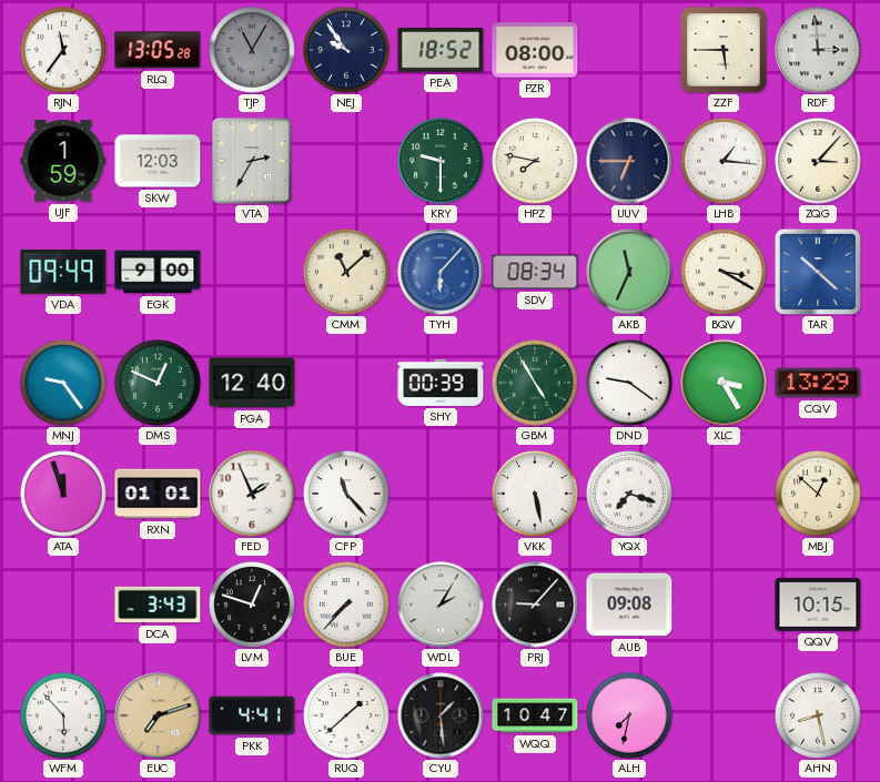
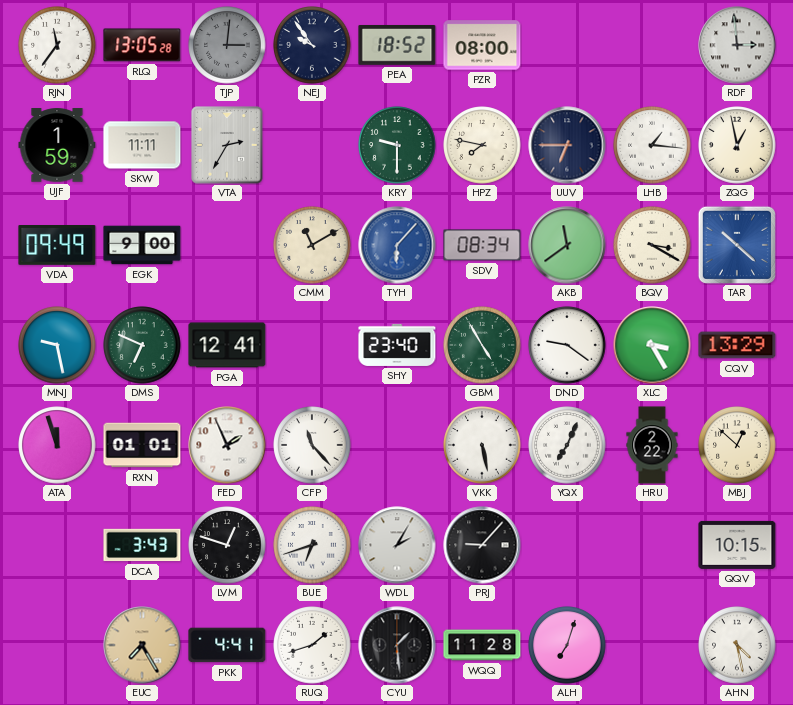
TJP: 11:05 -> 3:01 (227, 45)
ZZF: 5:45 -> none (724, 50)
SKW: 12:03 -> 11:11 (142, 145)
ZQG: 3:07 -> 12:58 (737, 145)
CMM: 11:08 -> 11:10 (312, 245)
AKB: 11:34 -> 11:39 (567, 245)
MNJ: 9:24 -> 9:28 (57, 345)
DMS: 12:49 -> 6:49 (142, 345)
PGA: 12:40 -> 12:41 (227, 345)
SHY: 00:39 -> 23:40 (397, 345)
YQX: 7:18 -> 7:04 (567, 445)
HRU: none -> 2:22 (652, 445)
BUE: 7:37 -> 6:42 (312, 545)
AUB: 09:08 -> none (629, 605)
WFM: 5:53 -> none (63, 715)
EUC: 7:12 -> 7:25 (142, 645)
RUQ: 1:38 -> 1:42 (312, 645)
WQQ: 10:47 -> 11:28 (482, 645)
ALH: 7:32 -> 7:03 (567, 645)
AHN: 8:28 -> 4:28 (737, 645)
